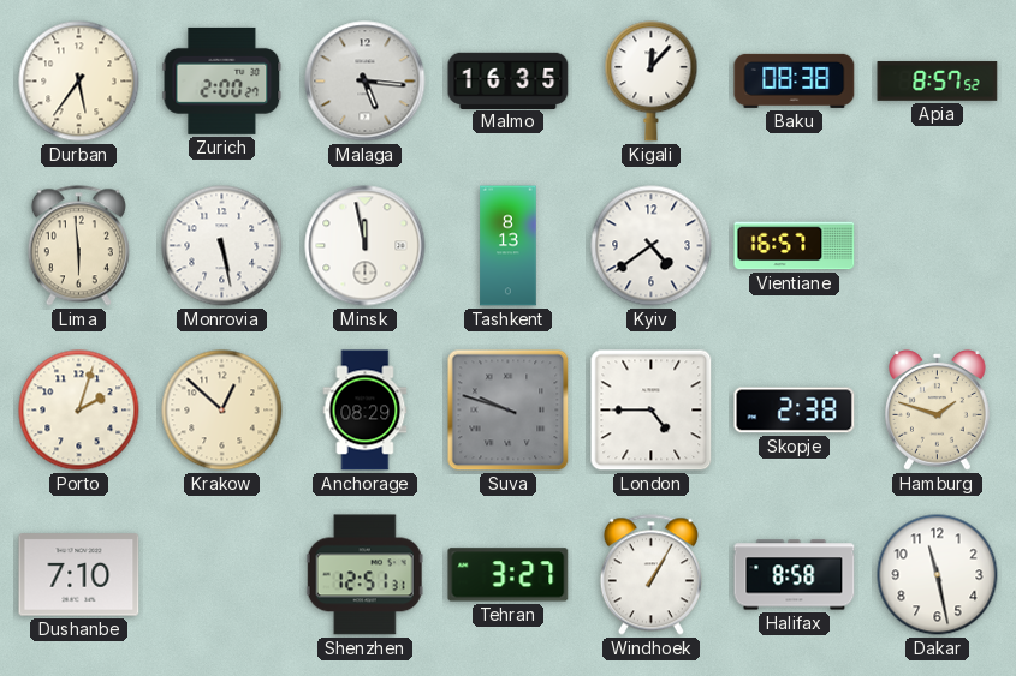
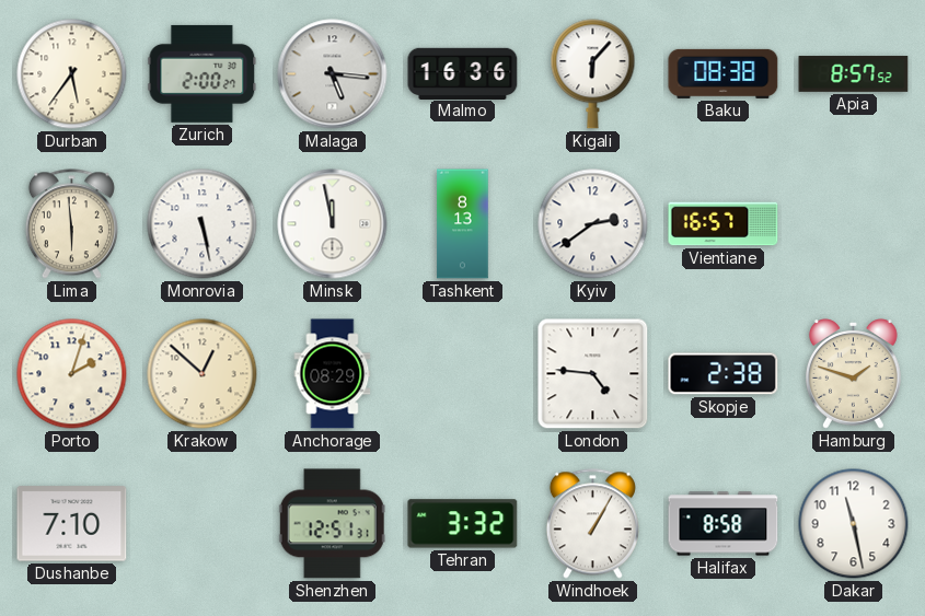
Malmo: 16:35 -> 16:36 (463, 73)
Kigali: 12:07 -> 6:07 (593, 74)
Kyiv: 4:39 -> 2:39 (593, 224)
Suva: 9:48 -> none (509, 411)
London: 4:45 -> 4:46 (593, 374)
Tehran: 3:27 -> 3:32 (463, 524)
